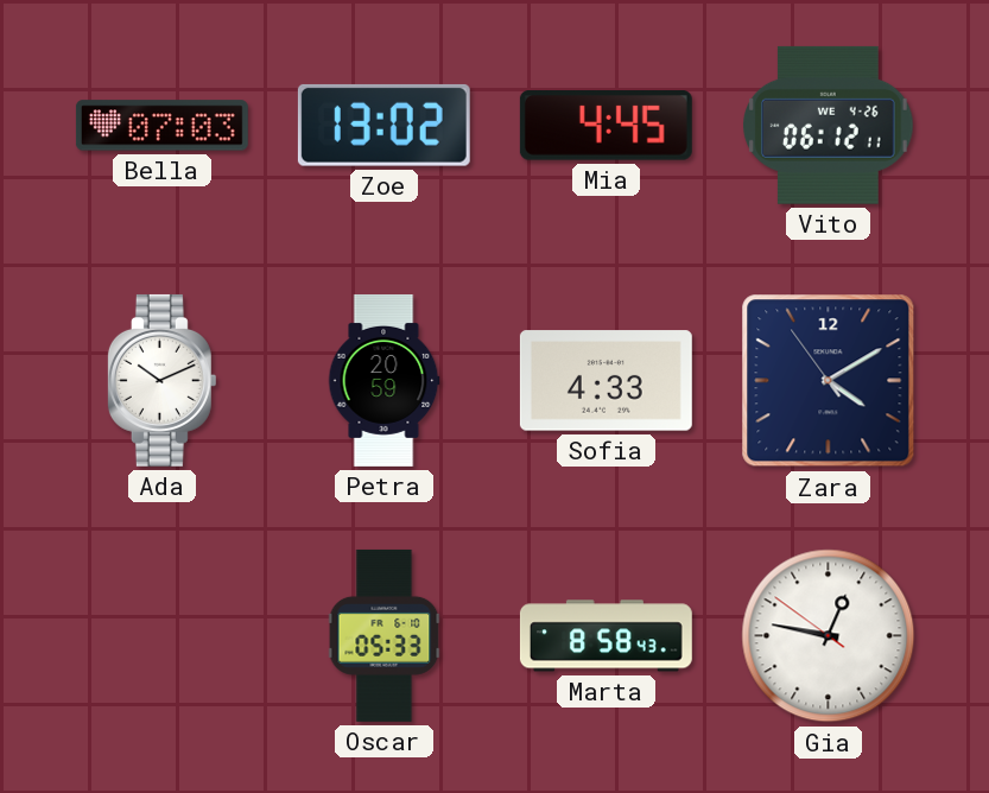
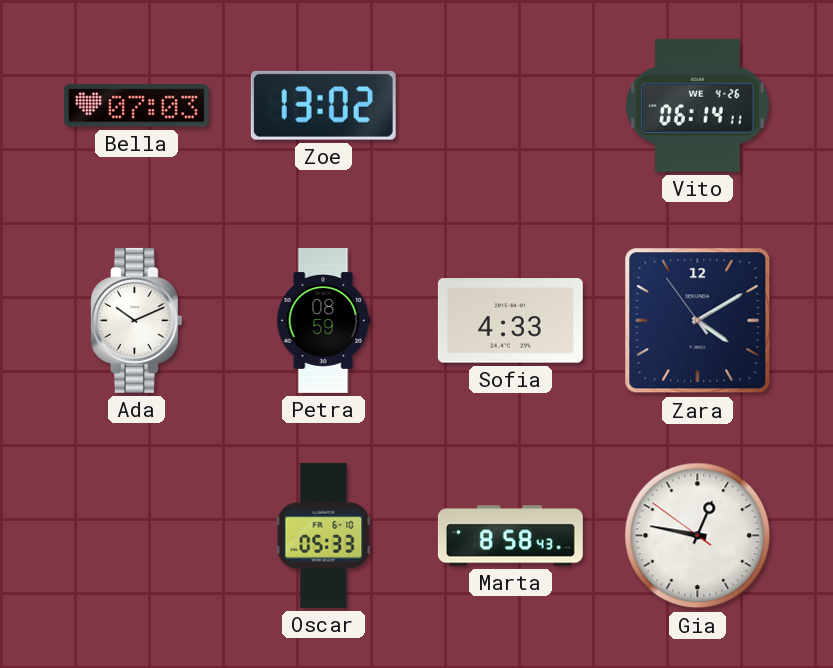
Mia: 4:45 -> none (606, 126)
Vito: 06:12 -> 06:14 (698, 105)
Petra: 20:59 -> 08:59 (323, 320)
